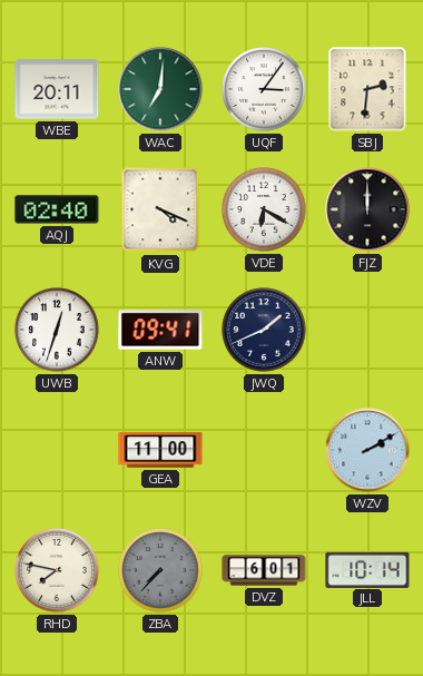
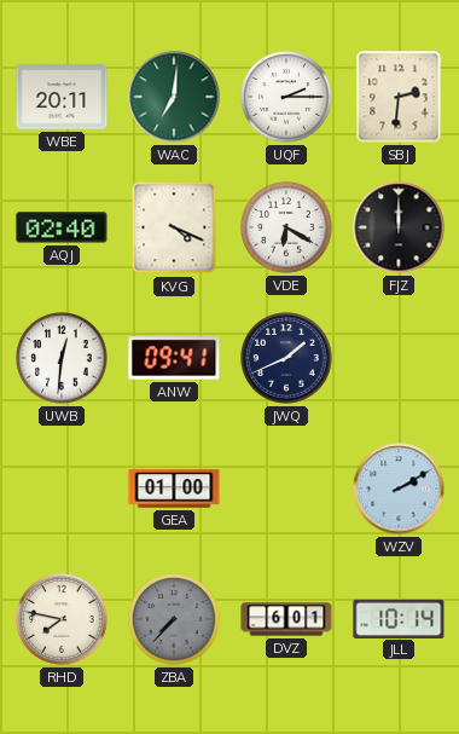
UQF: 3:06 -> 2:15 (286, 97)
UWB: 12:33 -> 12:31 (62, 358)
GEA: 11:00 -> 01:00 (174, 489)
